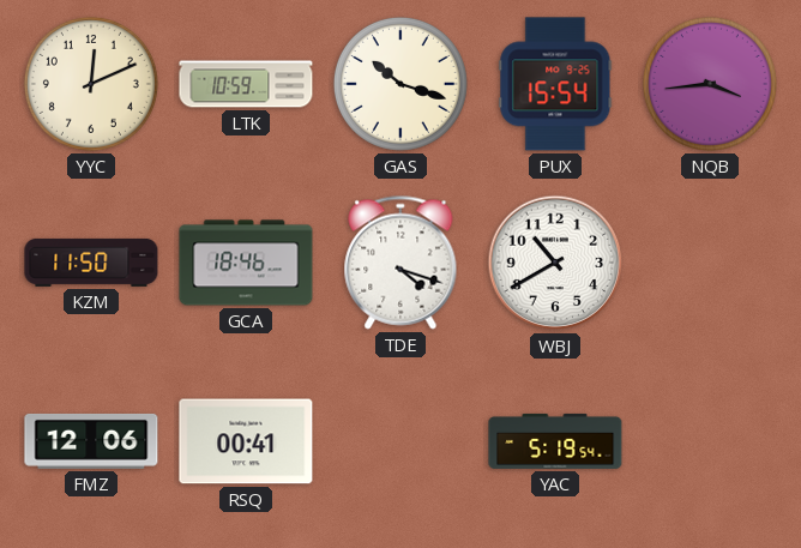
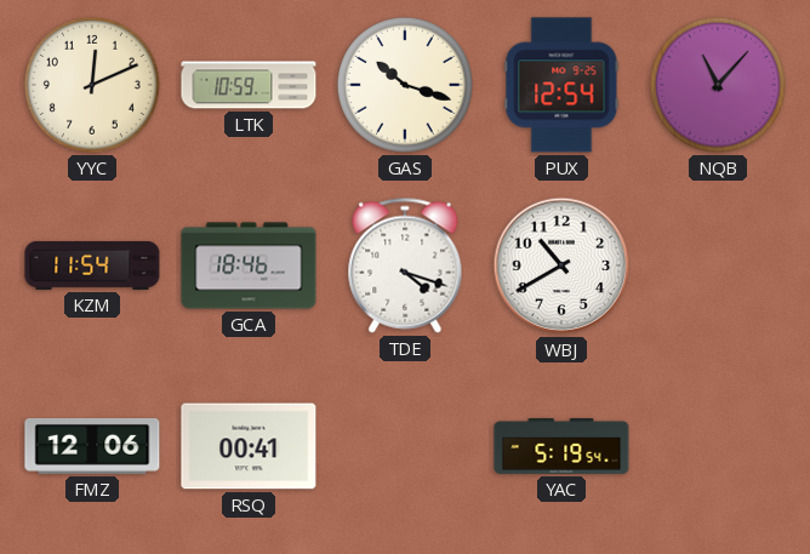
PUX: 15:54 -> 12:54 (561, 85)
NQB: 3:44 -> 11:07 (718, 85)
KZM: 11:50 -> 11:54 (92, 265)
